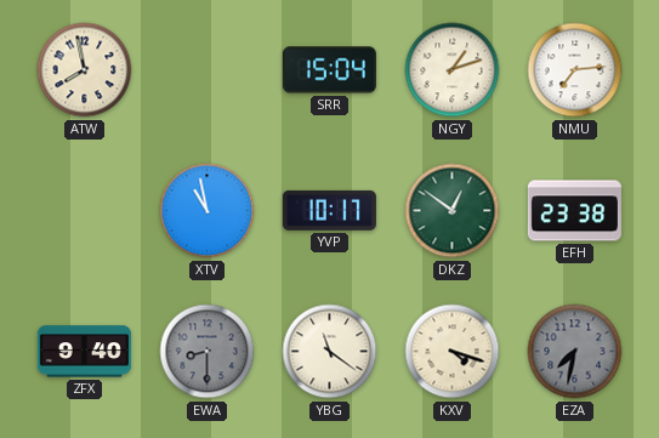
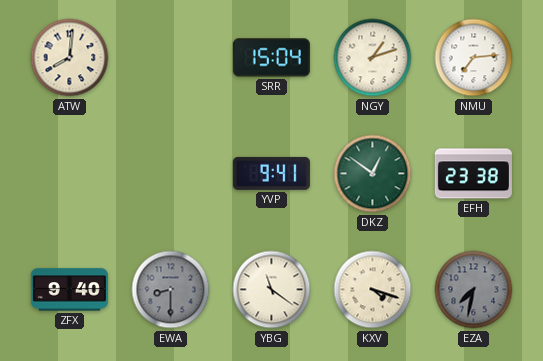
ATW: 7:58 -> 8:01 (70, 58)
XTV: 10:58 -> none (208, 211)
YVP: 10:17 -> 9:41 (271, 173)
